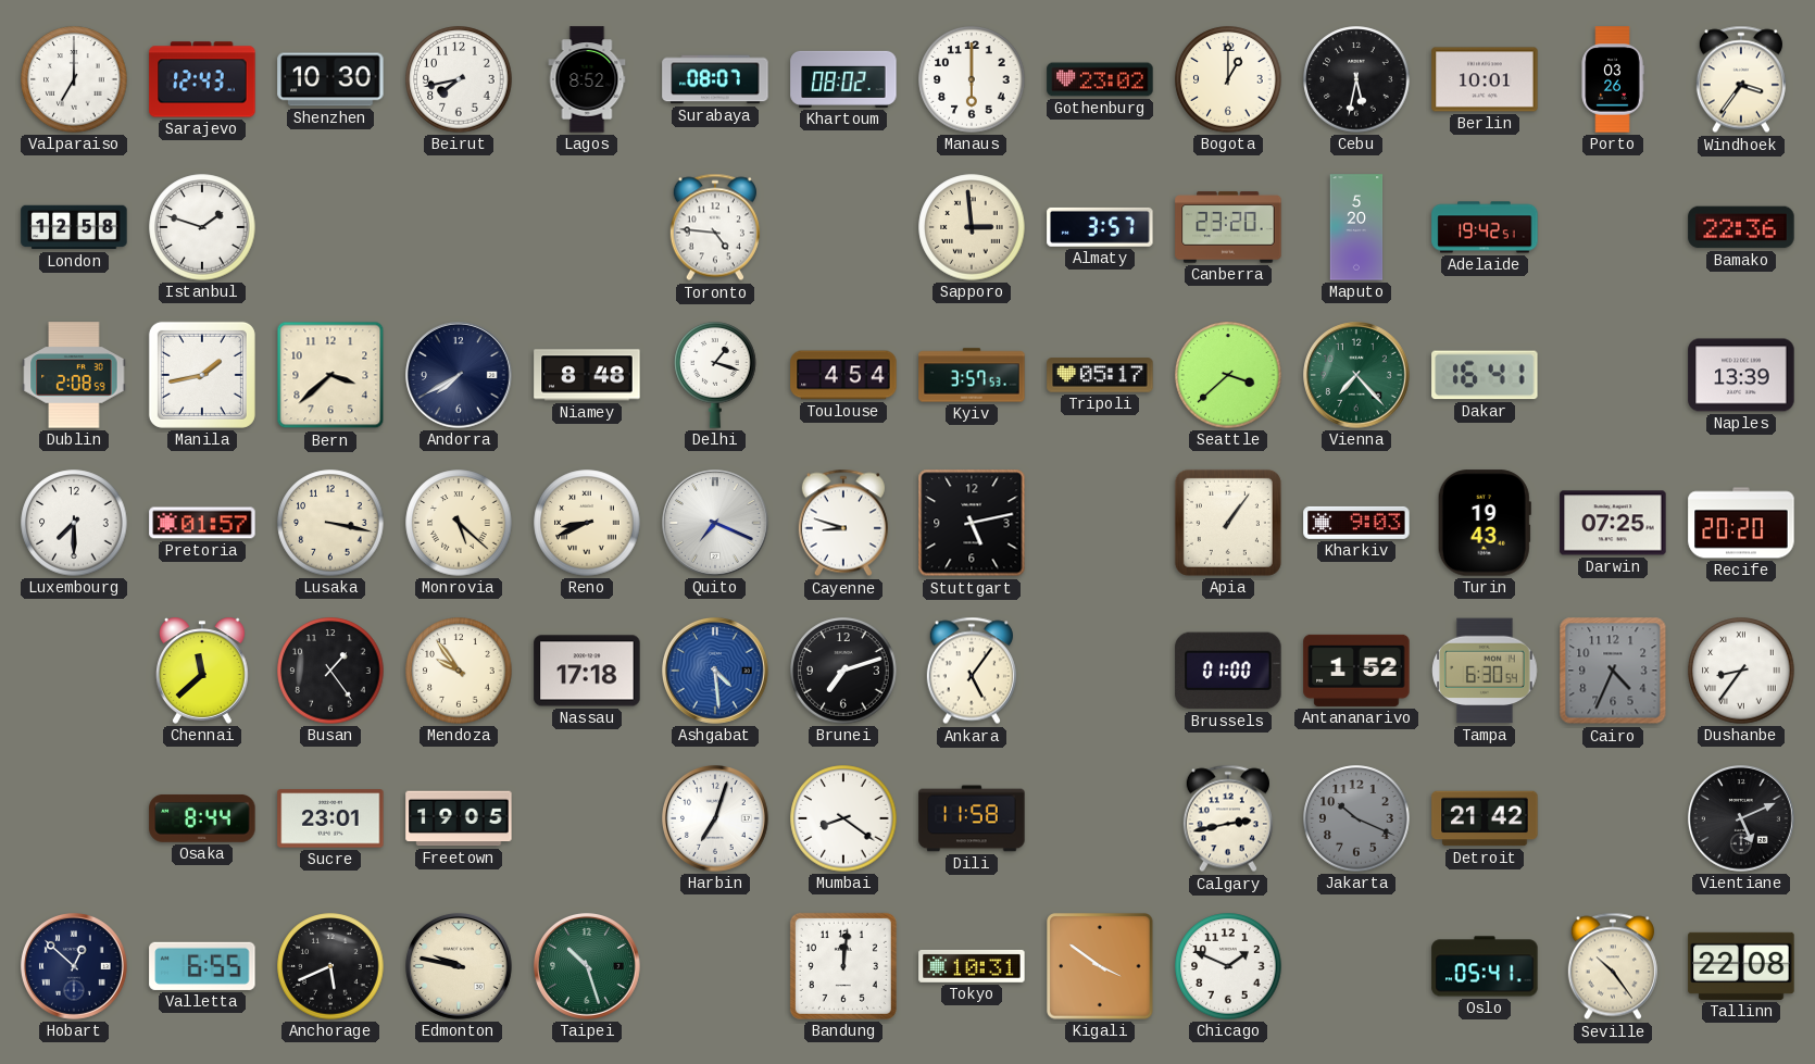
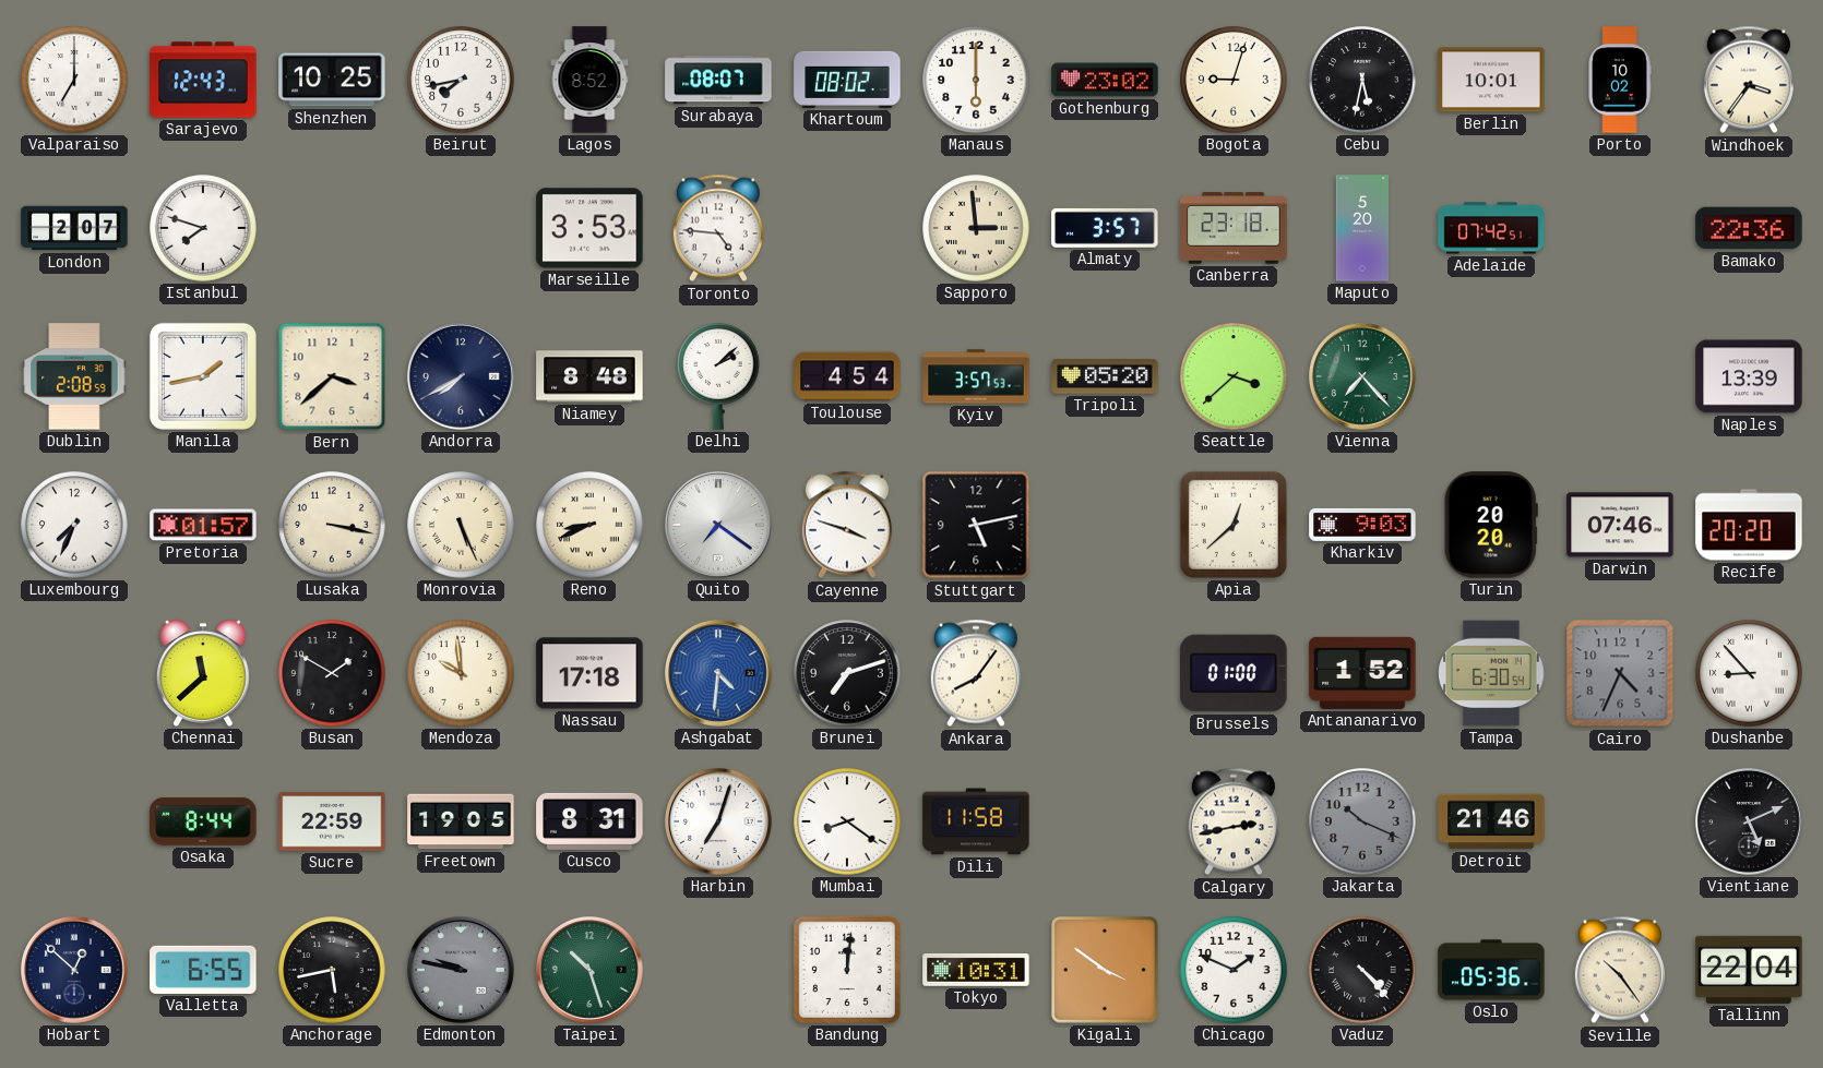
Shenzhen: 10:30 -> 10:25 (332, 80)
Bogota: 1:00 -> 9:03 (1234, 80)
Porto: 03:26 -> 10:02 (1620, 80)
London: 12:58 -> 2:07 (74, 228)
Istanbul: 1:48 -> 7:48 (203, 228)
Marseille: none -> 3:53 (589, 228)
Canberra: 23:20 -> 23:18 (1234, 228)
Adelaide: 19:42 -> 07:42 (1491, 228)
Delhi: 1:18 -> 2:08 (718, 376)
Tripoli: 05:17 -> 05:20 (1105, 376)
Dakar: 16:41 -> none (1485, 375)
Luxembourg: 7:30 -> 7:34 (74, 525)
Monrovia: 5:22 -> 5:26 (461, 525)
Quito: 7:19 -> 7:21 (719, 526)
Cayenne: 8:48 -> 3:48 (847, 525)
Apia: 1:06 -> 12:38 (1234, 525)
Turin: 19:43 -> 20:20 (1491, 525)
Darwin: 07:25 -> 07:46 (1620, 525)
Busan: 1:24 -> 1:50 (332, 673)
Mendoza: 9:54 -> 9:59 (461, 673)
Ashgabat: 4:29 -> 4:31 (719, 674)
Ankara: 5:06 -> 8:06 (976, 673)
Dushanbe: 8:36 -> 8:53 (1749, 673)
Sucre: 23:01 -> 22:59 (332, 821)
Cusco: none -> 8:31 (589, 821)
Detroit: 21:42 -> 21:46 (1491, 821)
Anchorage: 5:41 -> 5:43 (332, 970)
Edmonton dial: cream -> grey (462, 971)
Vaduz: none -> 4:23 (1362, 970)
Oslo: 05:41 -> 05:36 (1491, 970)
Tallinn: 22:08 -> 22:04 (1749, 970)
